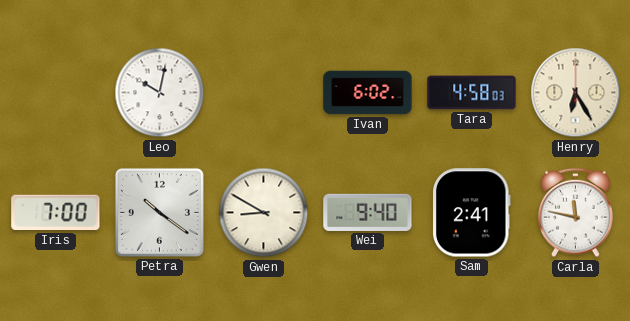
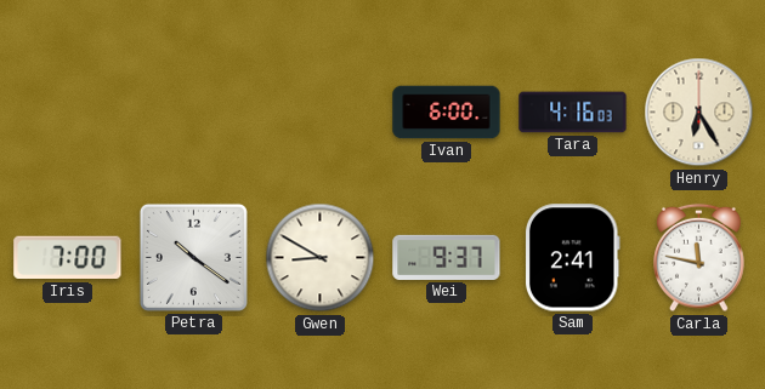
Leo: 10:02 -> none (160, 93)
Ivan: 6:02 -> 6:00 (447, 113)
Tara: 4:58 -> 4:16 (573, 113)
Wei: 9:40 -> 9:37 (447, 257)
